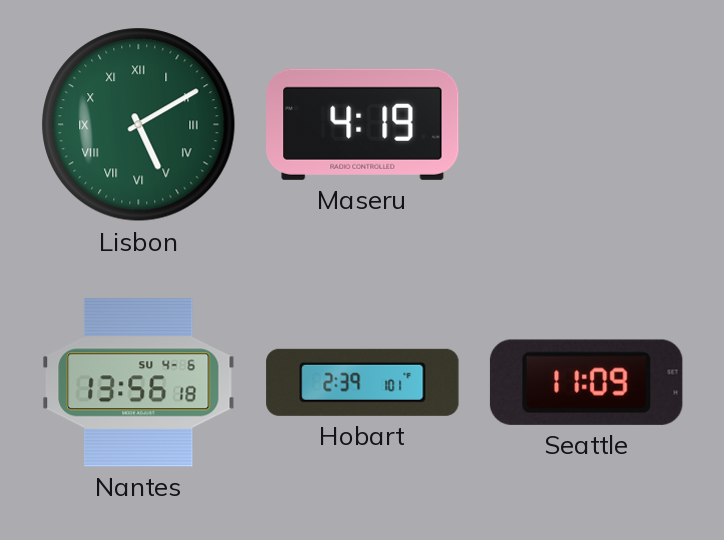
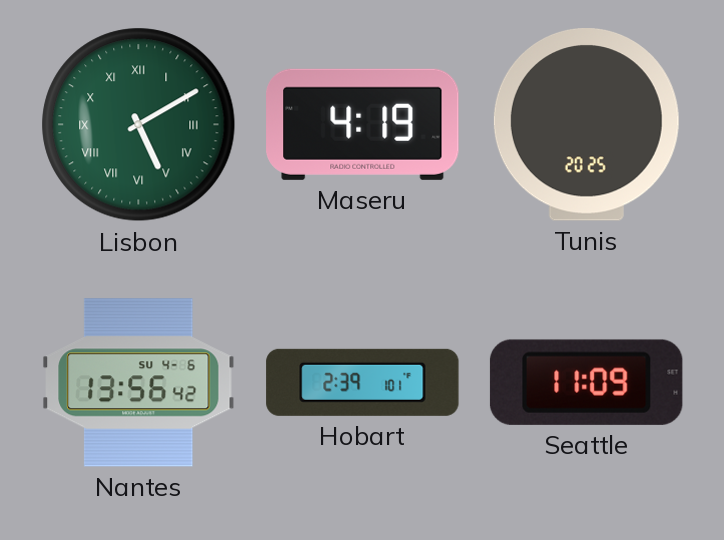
Tunis: none -> 20:25 (586, 125)
Nantes: 13:56:18 -> 13:56:42 (139, 383)
